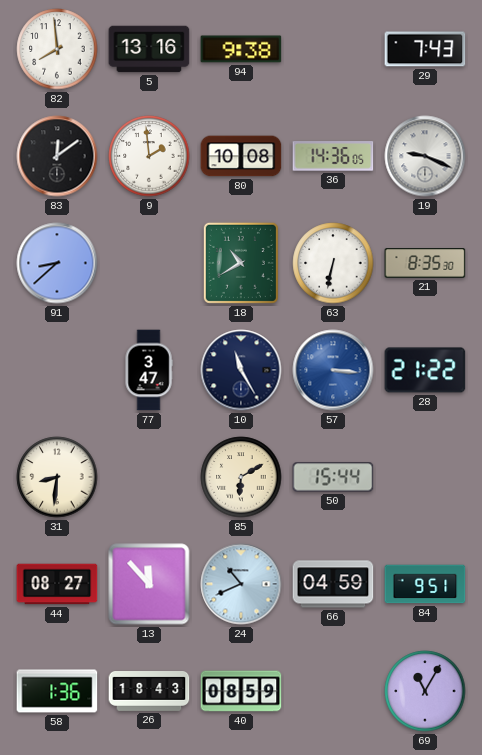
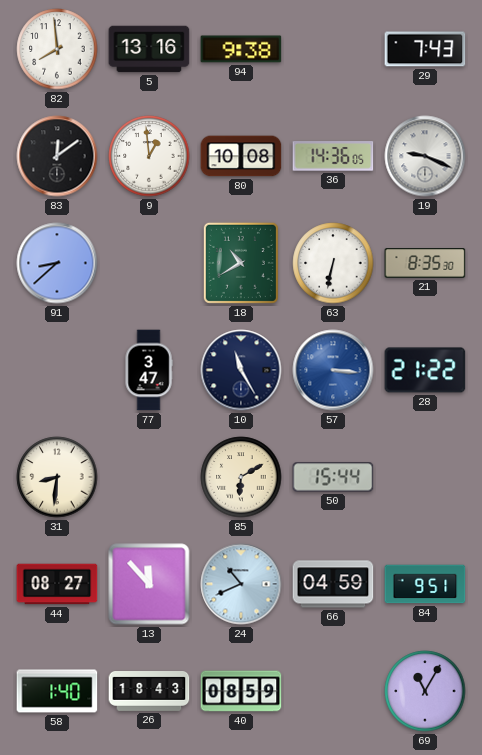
9: 1:59 -> 12:59 (149, 156)
58: 1:36 -> 1:40 (57, 691)
